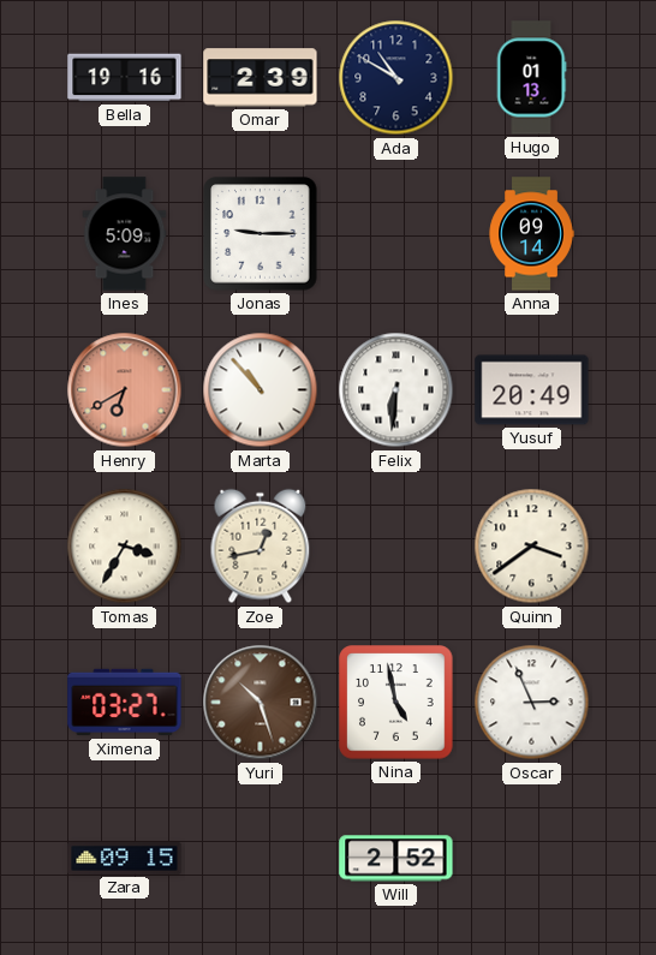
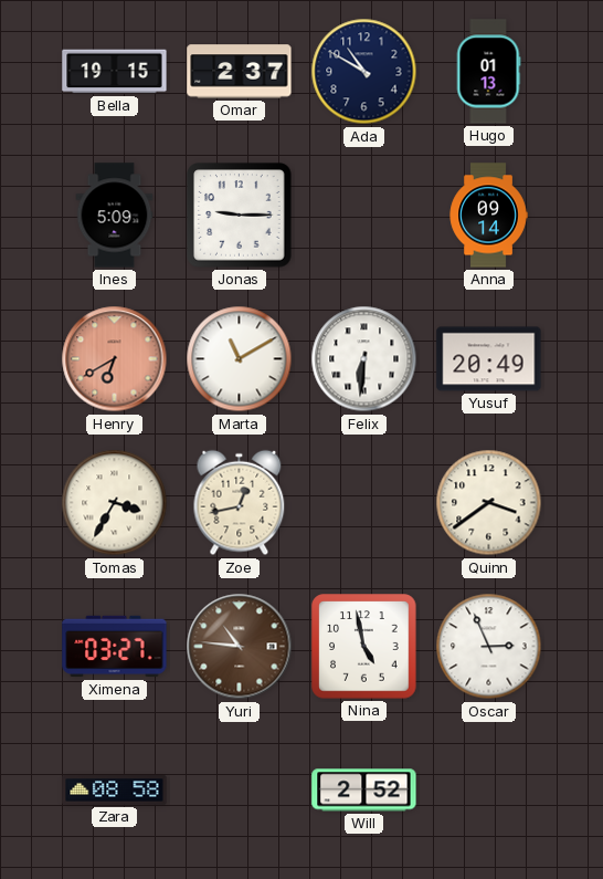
Bella: 19:16 -> 19:15 (115, 72)
Omar: 2:39 -> 2:37 (240, 72)
Marta: 10:53 -> 11:10 (240, 359)
Yuri: 10:27 -> 10:46 (240, 647)
Zara: 09:15 -> 08:58 (115, 791)
